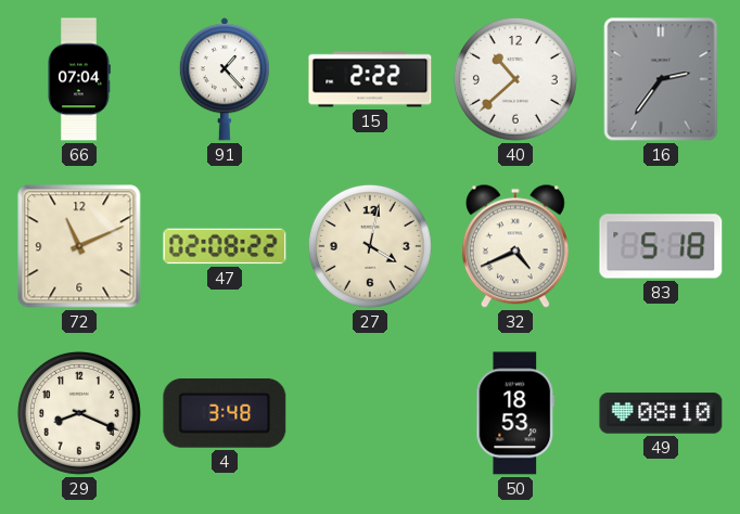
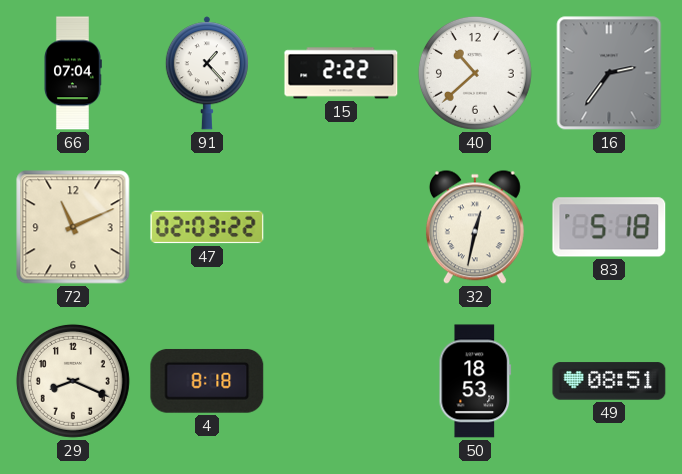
47: 02:08 -> 02:03 (207, 227)
27: 4:02 -> none (370, 246)
32: 4:41 -> 12:32 (475, 227)
4: 3:48 -> 8:18 (207, 381)
49: 08:10 -> 08:51 (609, 381)
